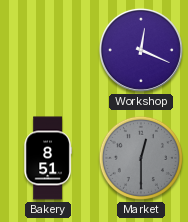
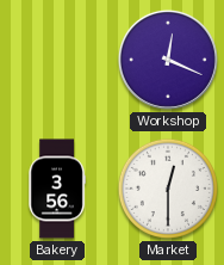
Bakery: 8:51 -> 3:56 (57, 189)
Market dial: grey -> white (168, 189)
